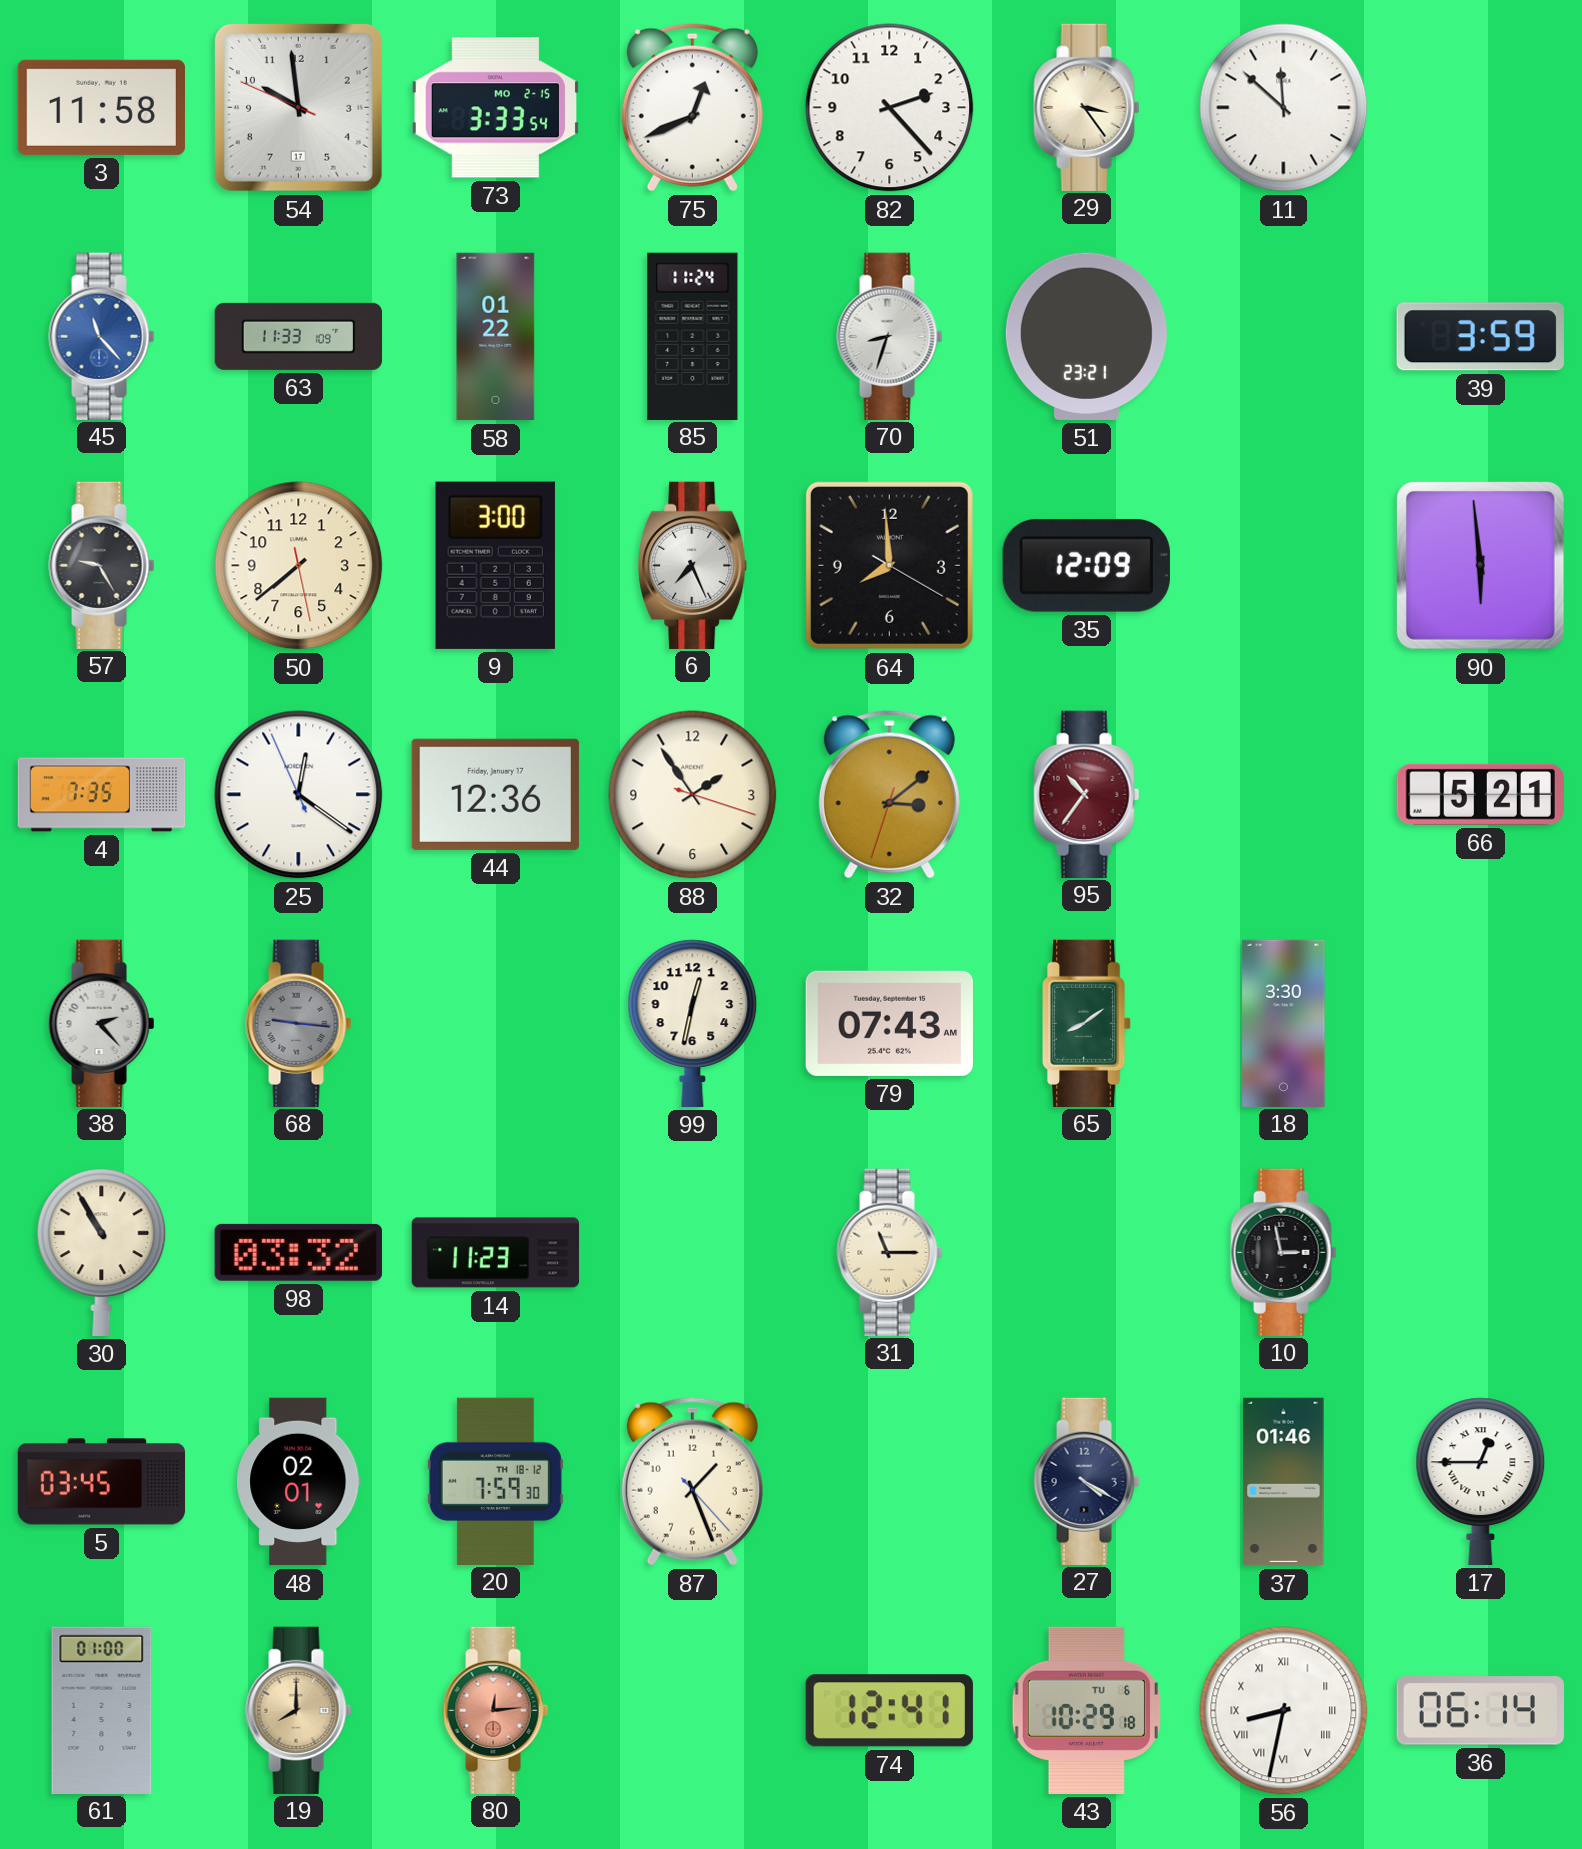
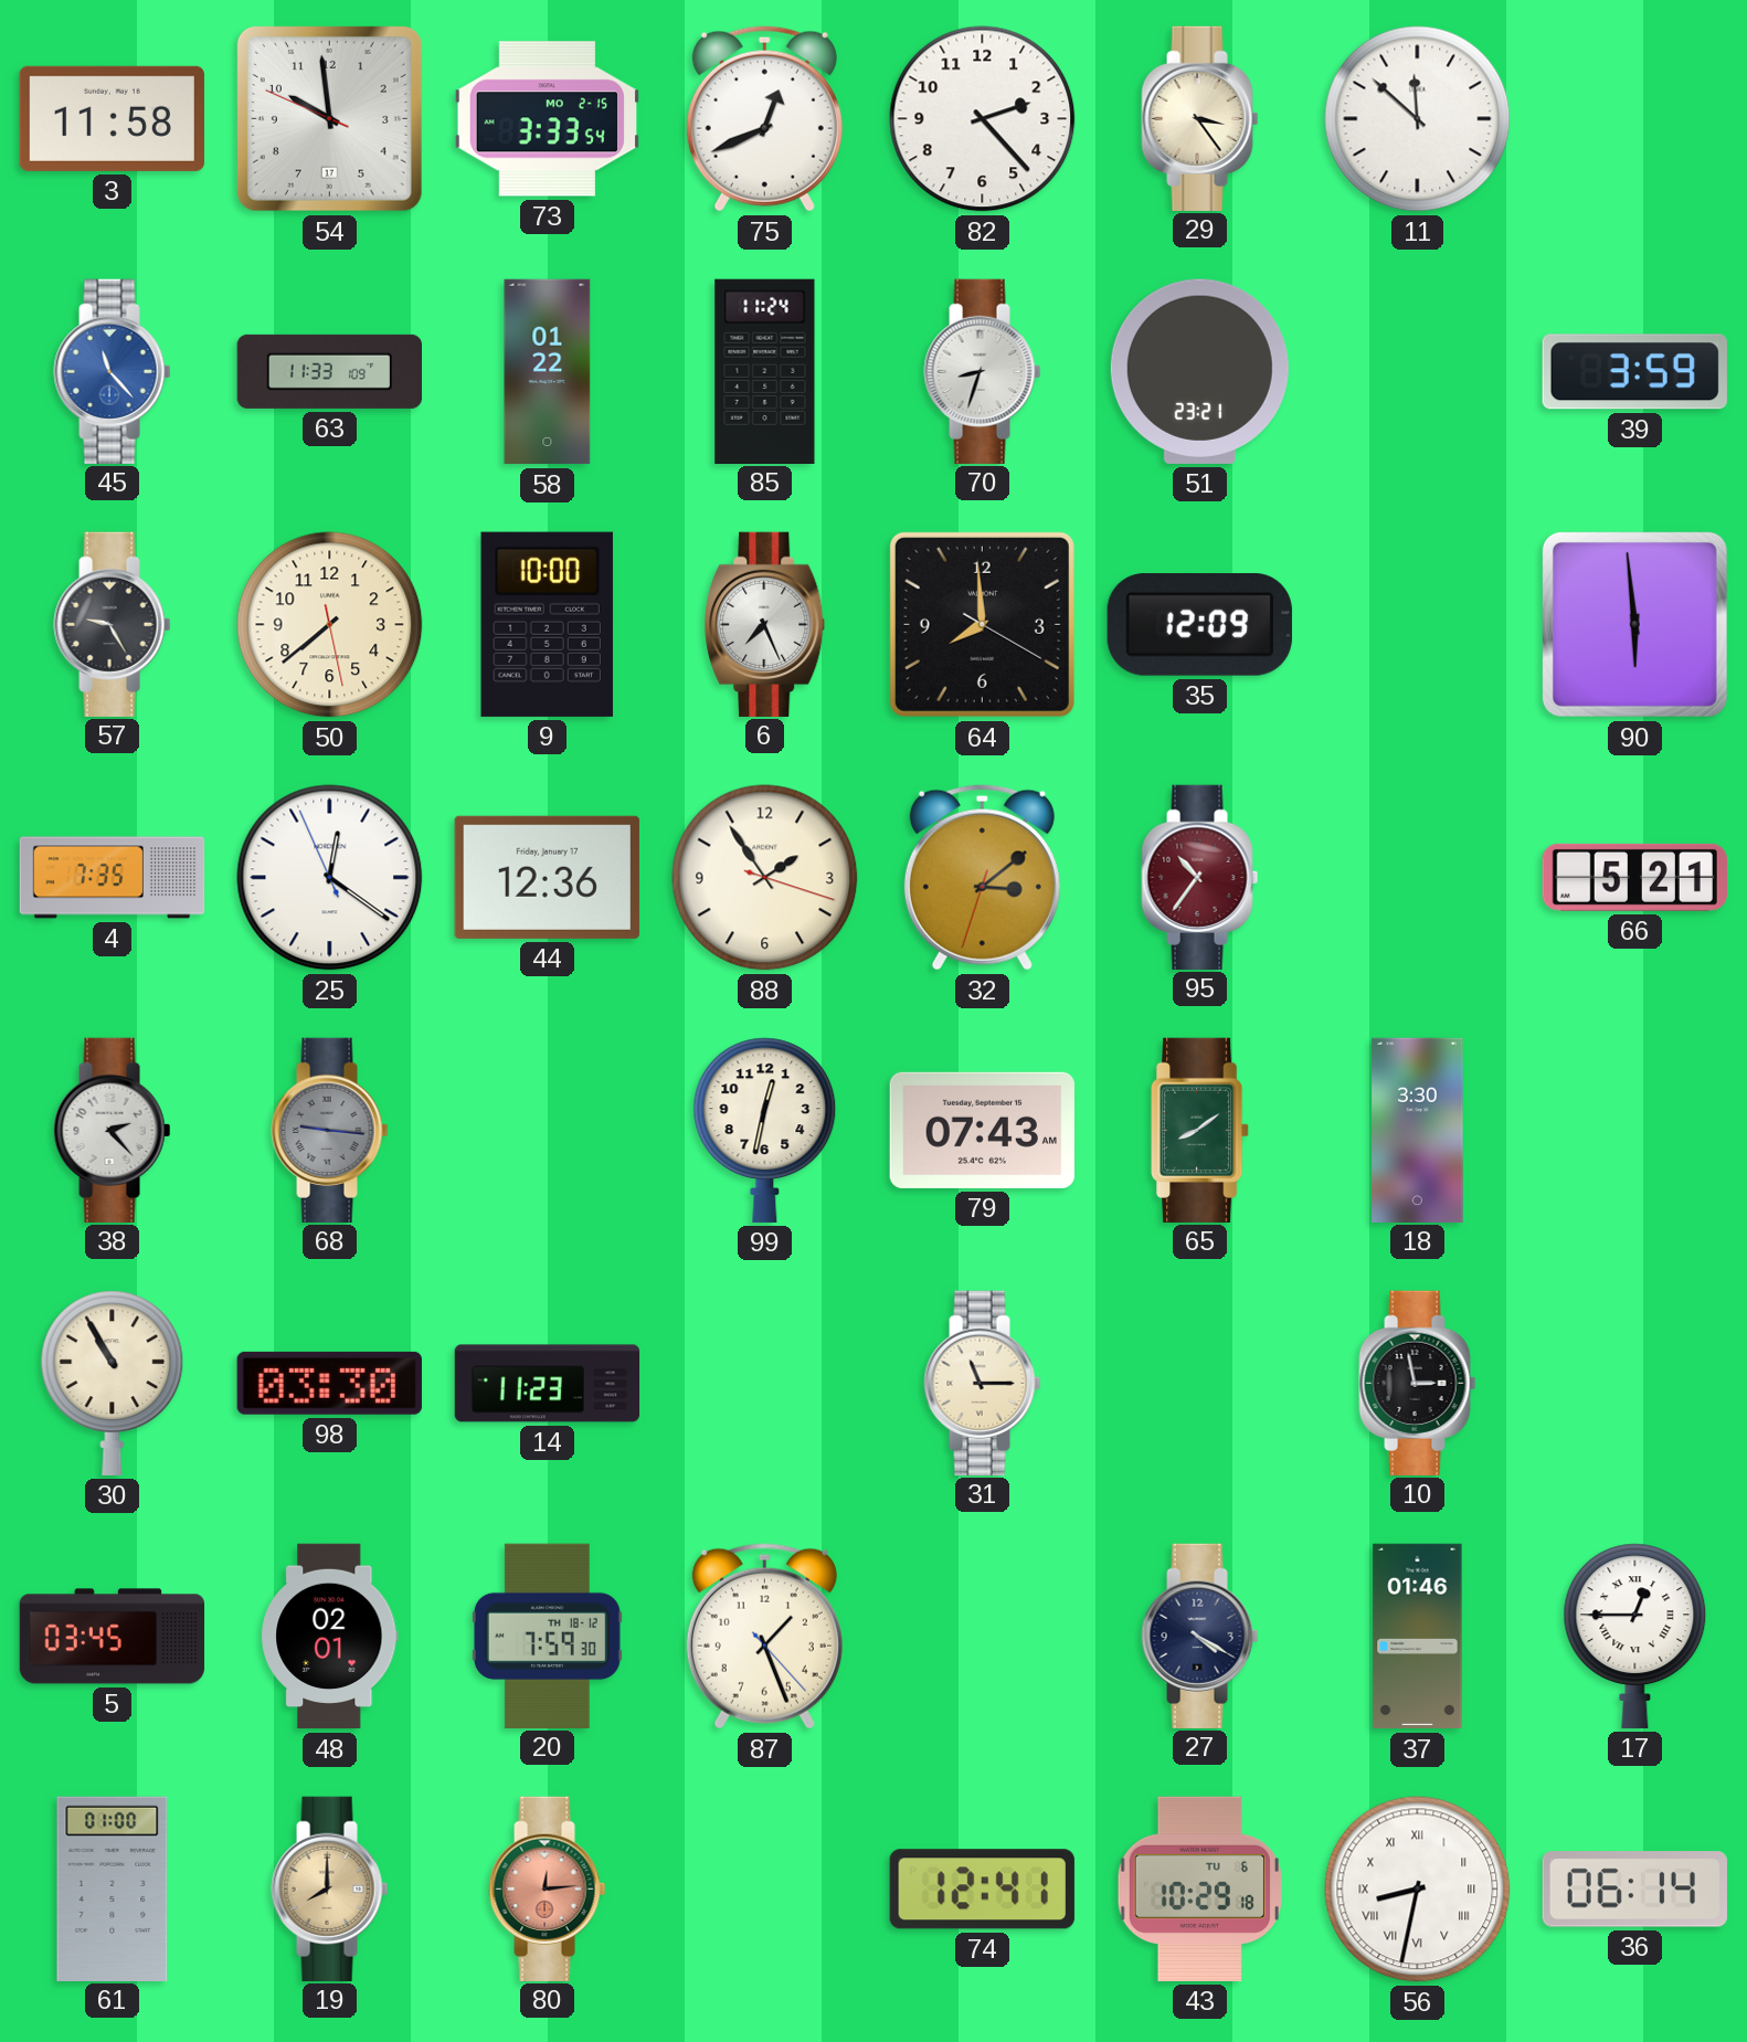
9: 3:00 -> 10:00 (547, 624)
98: 03:32 -> 03:30 (329, 1383)
